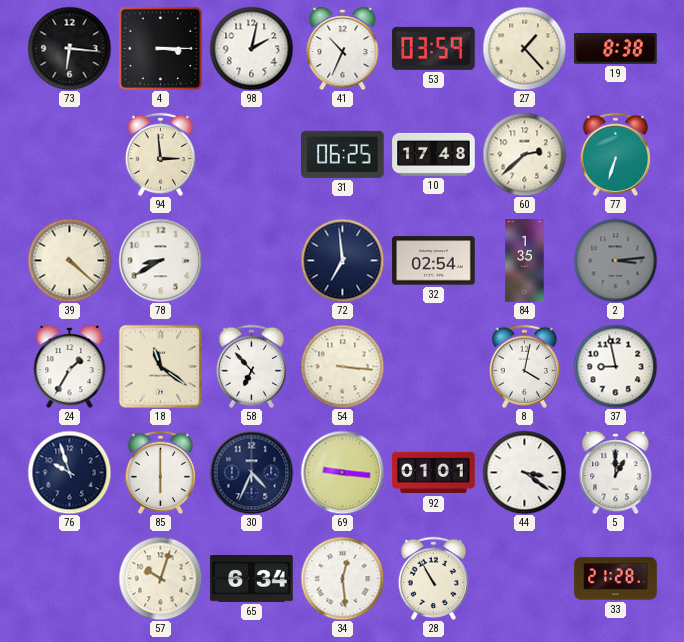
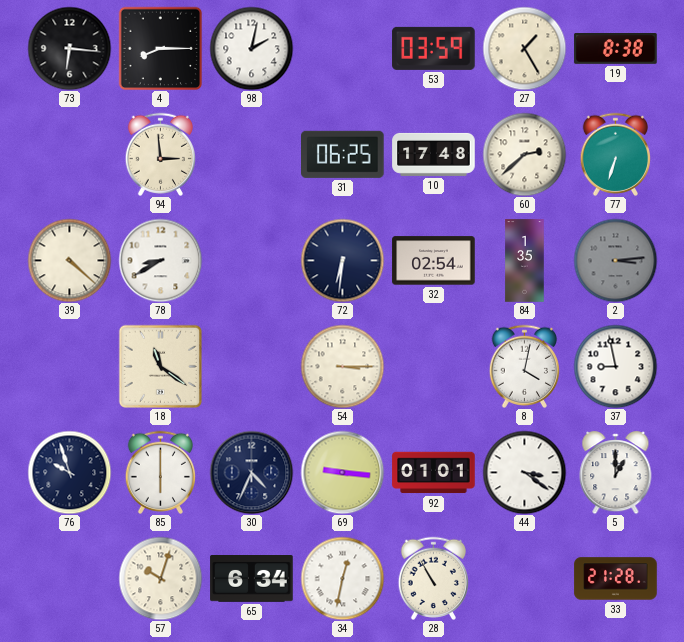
4: 3:15 -> 8:15 (160, 48)
41: 10:34 -> none (343, 49)
27: 1:23 -> 1:25 (524, 48)
72: 6:59 -> 6:31 (342, 260)
24: 1:35 -> none (70, 367)
58: 6:53 -> none (251, 366)
54: 3:16 -> 3:15 (342, 366)
34: 12:29 -> 12:32 (342, 578)
